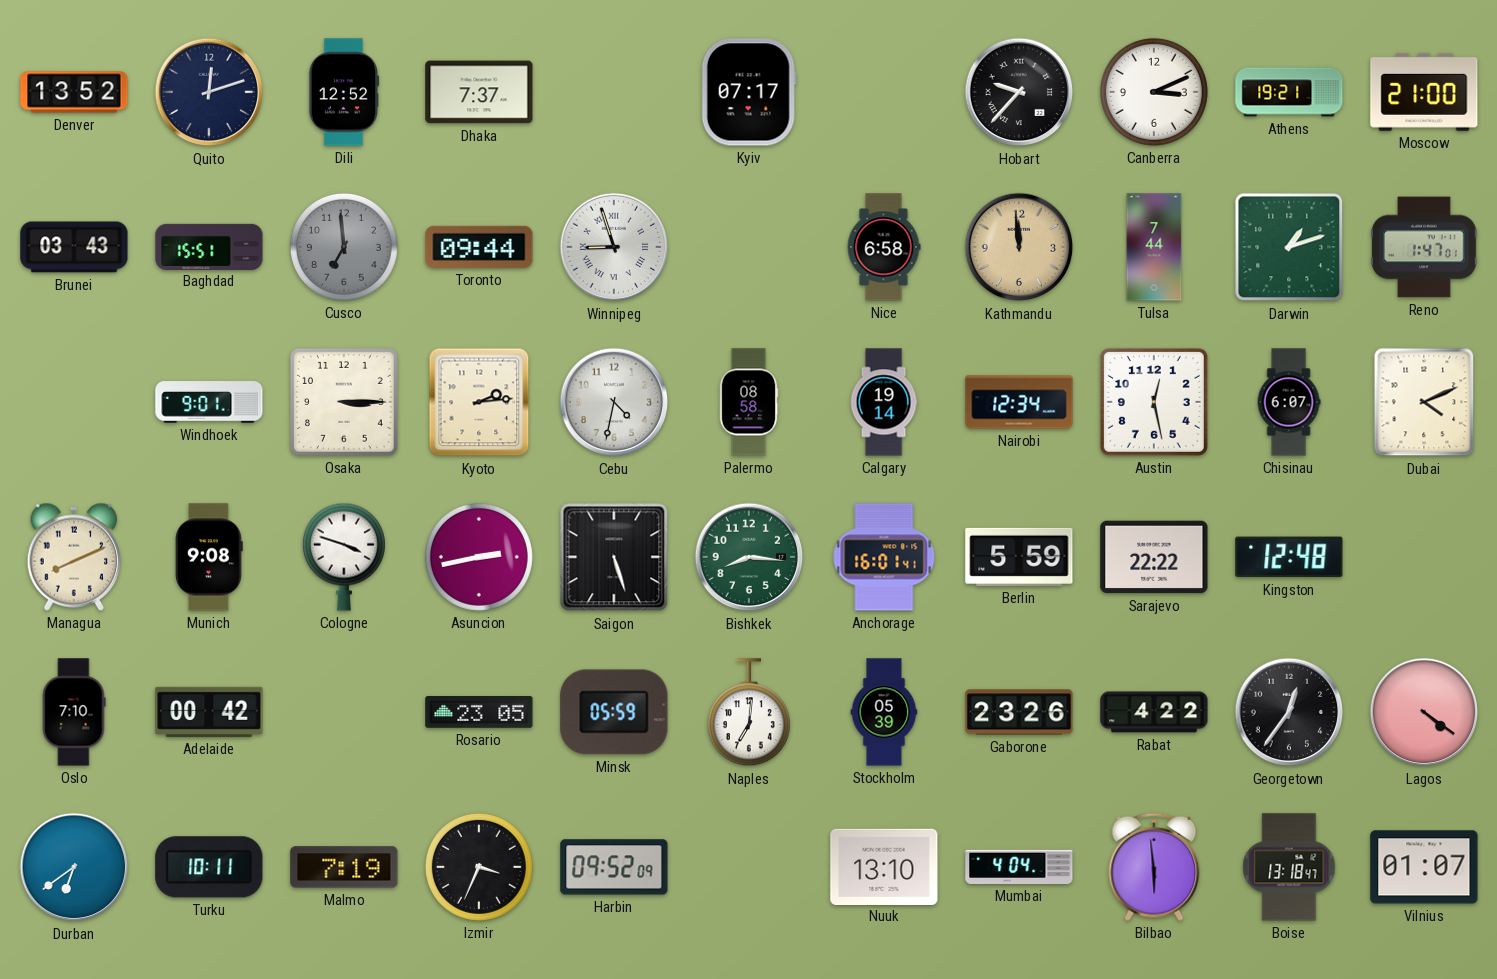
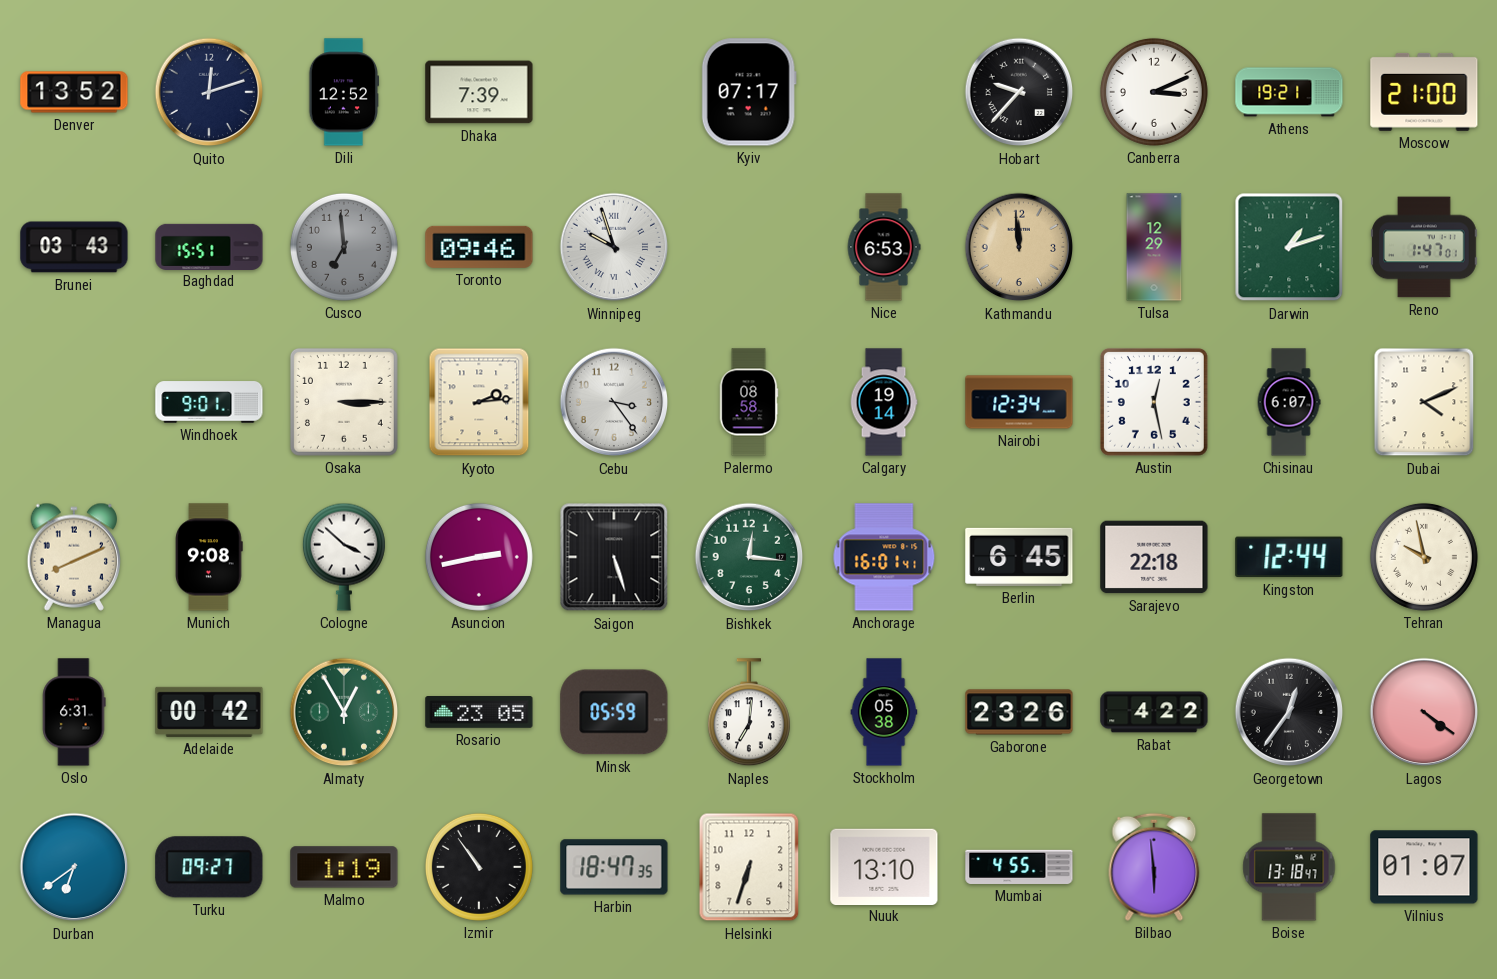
Dhaka: 7:37 -> 7:39 (479, 92)
Toronto: 09:44 -> 09:46 (479, 247)
Winnipeg: 8:57 -> 9:57 (614, 247)
Nice: 6:58 -> 6:53 (884, 247)
Tulsa: 7:44 -> 12:29 (1154, 247)
Cebu: 4:32 -> 3:24 (614, 402)
Cologne: 3:48 -> 3:52 (344, 557)
Bishkek: 8:16 -> 12:16 (749, 557)
Berlin: 5:59 -> 6:45 (1019, 557)
Sarajevo: 22:22 -> 22:18 (1154, 557)
Kingston: 12:48 -> 12:44 (1289, 557)
Tehran: none -> 9:58 (1424, 557)
Oslo: 7:10 -> 6:31 (74, 712)
Almaty: none -> 12:55 (344, 712)
Stockholm: 05:39 -> 05:38 (884, 712)
Turku: 10:11 -> 09:27 (209, 867)
Malmo: 7:19 -> 1:19 (344, 867)
Izmir: 3:34 -> 10:54 (479, 867)
Harbin: 09:52 -> 18:47 (614, 867)
Helsinki: none -> 6:33 (749, 867)
Mumbai: 4:04 -> 4:55 (1019, 867)
